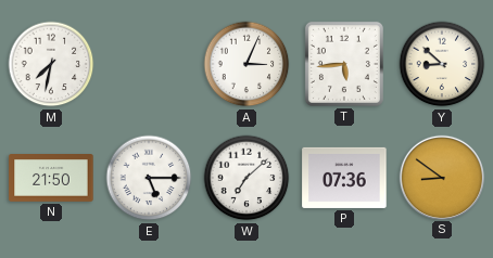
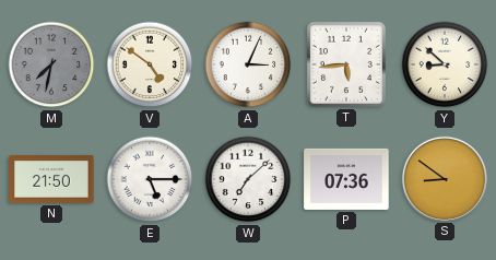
M dial: white -> grey (51, 64)
V: none -> 4:51 (150, 64)
